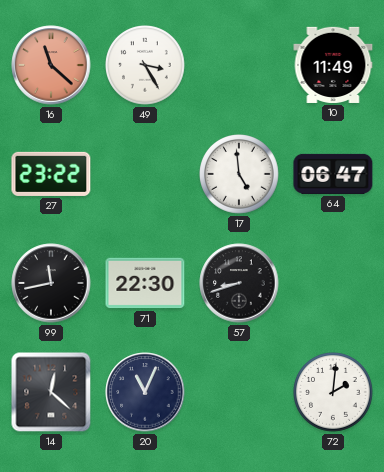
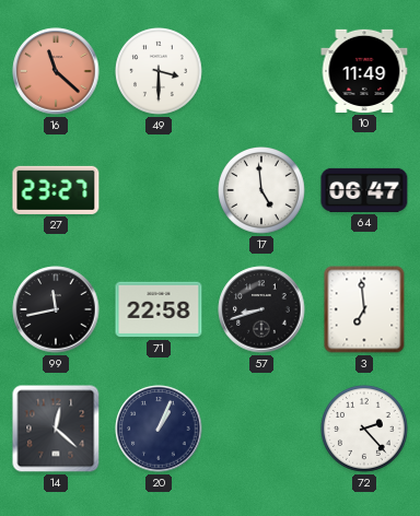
49: 3:25 -> 3:30 (160, 72)
27: 23:22 -> 23:27 (56, 190)
71: 22:30 -> 22:58 (159, 309)
3: none -> 6:59 (364, 309)
20: 11:04 -> 1:04 (159, 429)
72: 2:01 -> 2:23 (365, 430)
